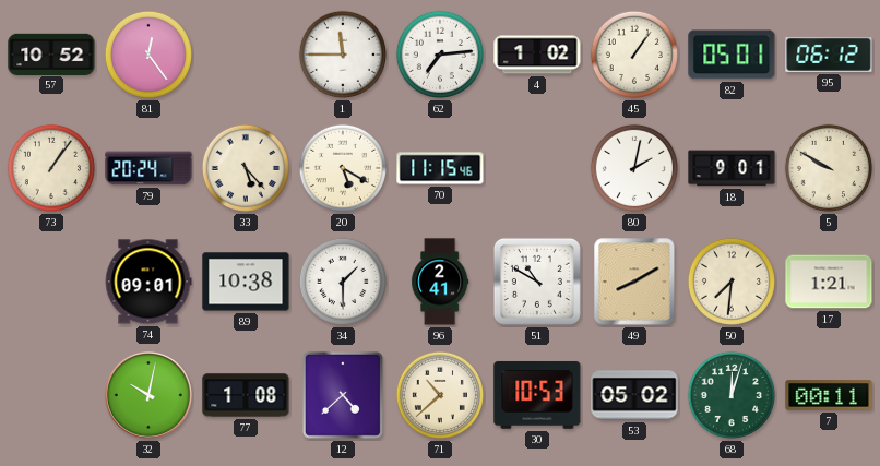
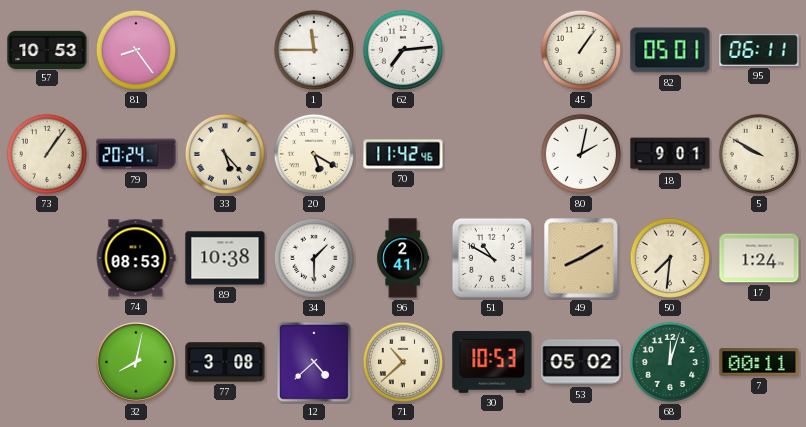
57: 10:52 -> 10:53 (47, 49)
81: 12:24 -> 8:24 (136, 50)
4: 1:02 -> none (537, 55)
95: 06:12 -> 06:11 (759, 50)
70: 11:15 -> 11:42 (403, 154)
74: 09:01 -> 08:53 (136, 258)
17: 1:21 -> 1:24 (759, 258)
32: 10:02 -> 8:02 (136, 362)
77: 1:08 -> 3:08 (225, 362)
